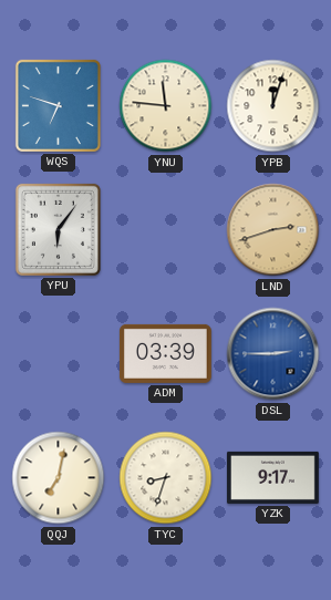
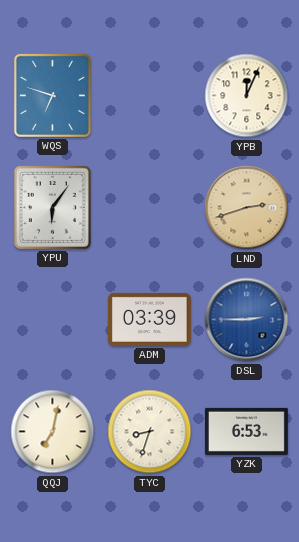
YNU: 11:46 -> none (166, 106)
YPB: 12:03 -> 12:04 (247, 96)
YZK: 9:17 -> 6:53 (246, 431)
